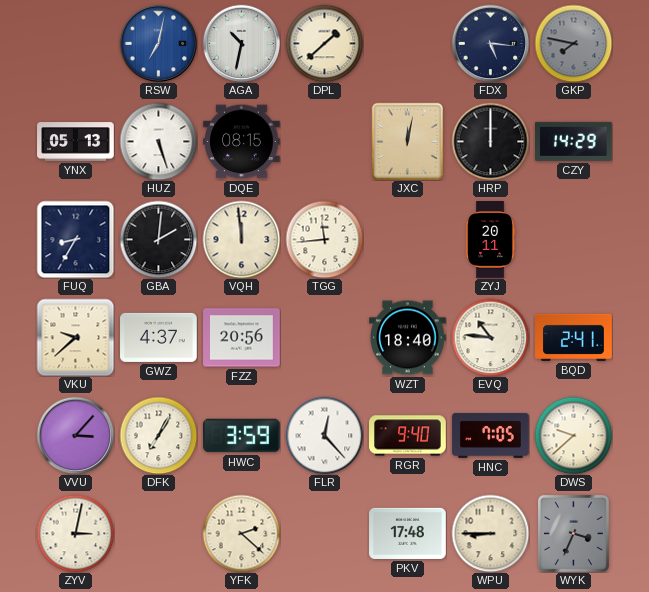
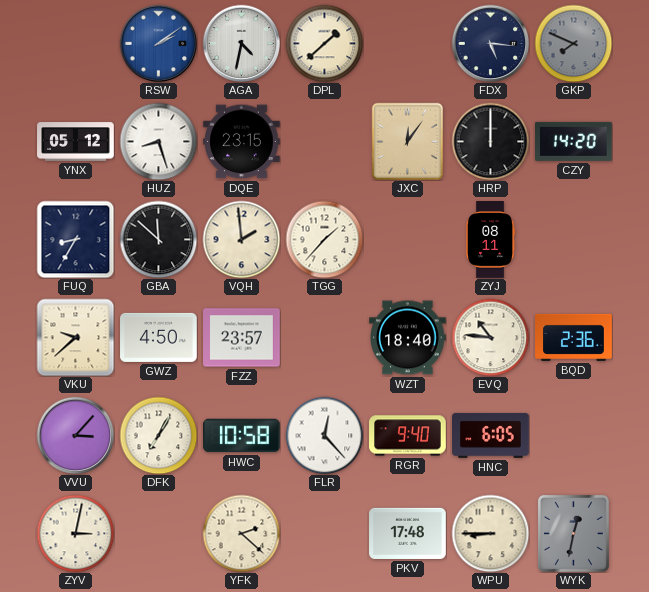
RSW: 7:02 -> 2:09 (158, 43)
AGA: 10:32 -> 4:32 (241, 43)
GKP: 7:47 -> 7:49 (573, 43)
YNX: 05:13 -> 05:12 (76, 142)
HUZ: 5:27 -> 8:27 (158, 141)
DQE: 08:15 -> 23:15 (242, 142)
JXC: 12:02 -> 12:06 (407, 141)
CZY: 14:29 -> 14:20 (574, 141)
GBA: 2:01 -> 11:52 (158, 239)
VQH: 11:59 -> 1:59 (241, 239)
TGG: 11:44 -> 1:37 (324, 239)
ZYJ: 20:11 -> 08:11 (490, 240)
GWZ: 4:37 -> 4:50 (159, 337)
FZZ: 20:56 -> 23:57 (242, 338)
BQD: 2:41 -> 2:36 (574, 337)
HWC: 3:59 -> 10:58 (242, 436)
HNC: 7:05 -> 6:05 (491, 435)
DWS: 9:38 -> none (573, 435)
WYK: 3:34 -> 12:32 (573, 533)
